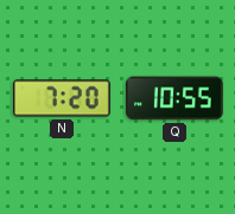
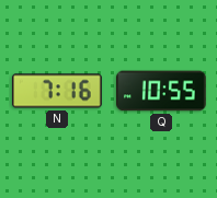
N: 7:20 -> 7:16 (58, 91)
